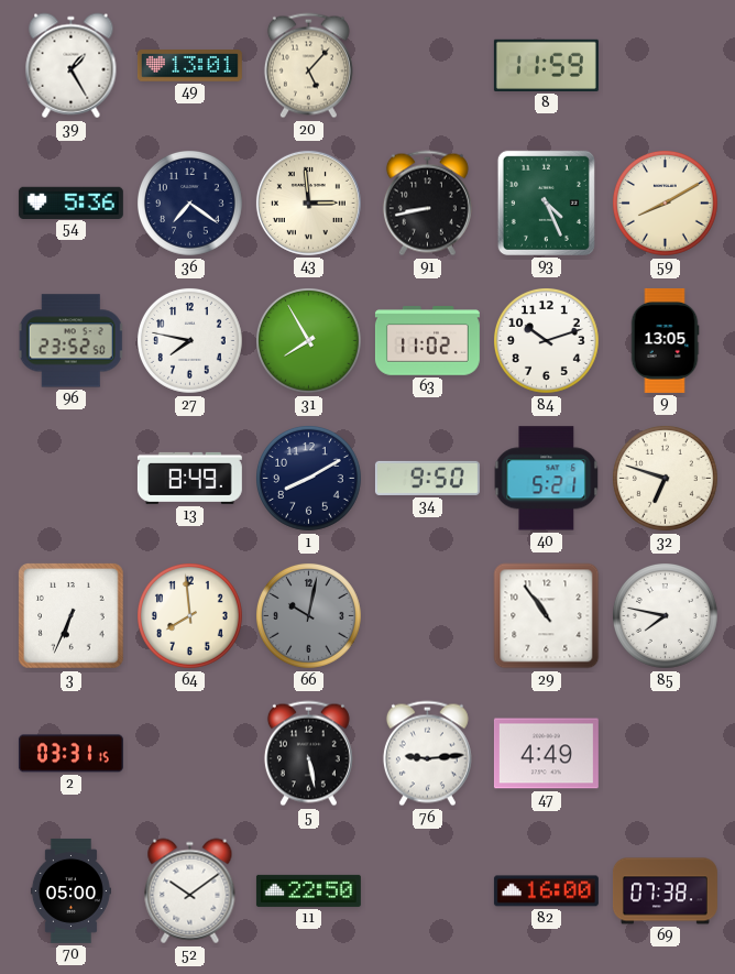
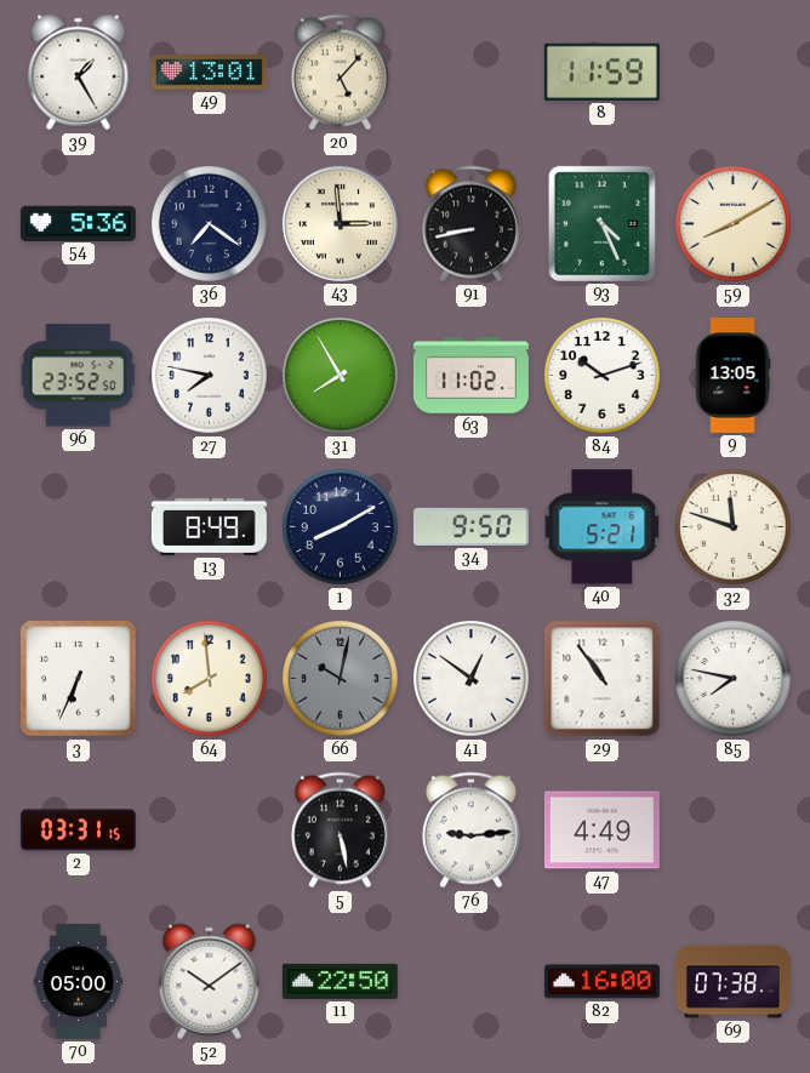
32: 6:48 -> 11:48 (734, 527)
41: none -> 12:51 (472, 679)
